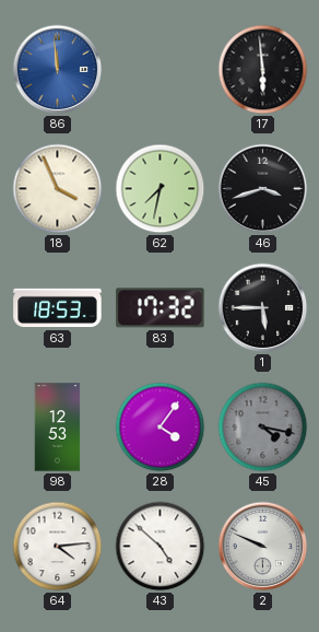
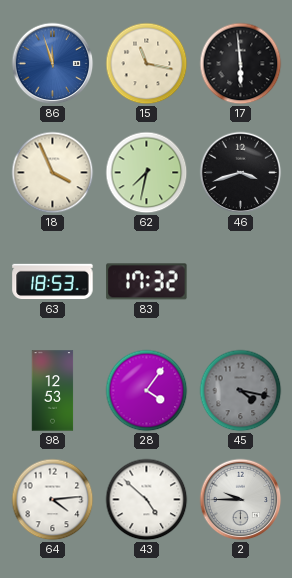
86: 11:59 -> 11:57 (53, 64)
15: none -> 11:17 (147, 64)
1: 5:45 -> none (263, 308)
2: 9:49 -> 9:45 (241, 500)
